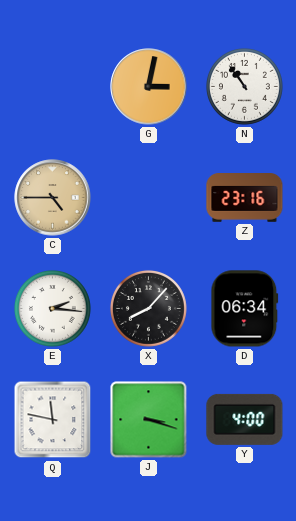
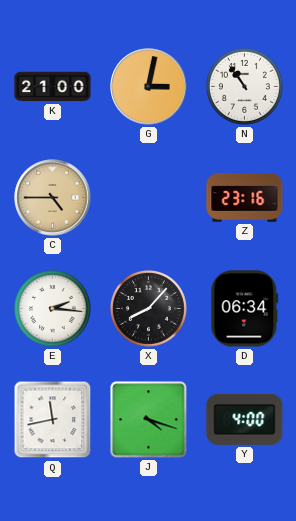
K: none -> 21:00 (53, 87)
Q: 11:47 -> 11:43 (53, 420)
J: 3:18 -> 4:18 (149, 420)
